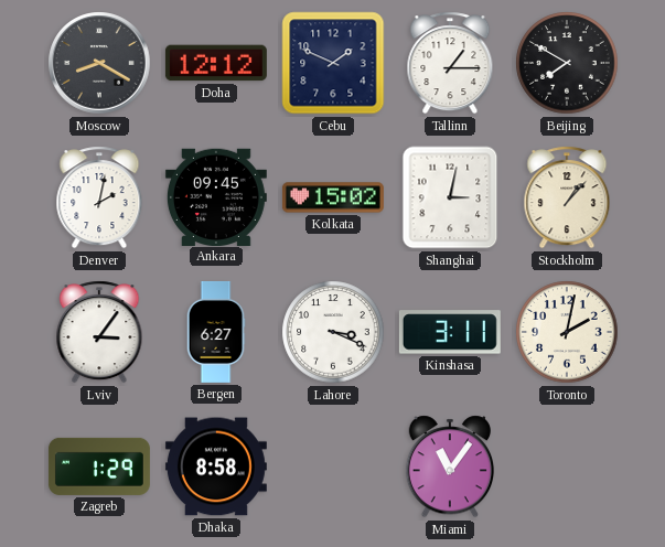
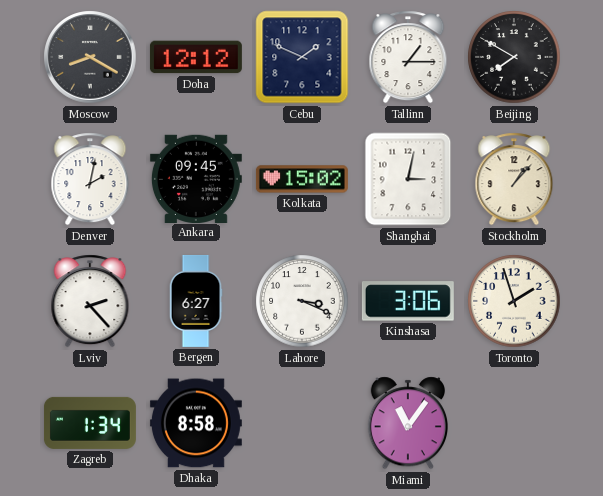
Lviv: 3:06 -> 2:23 (90, 301)
Kinshasa: 3:11 -> 3:06 (408, 301)
Toronto: 2:02 -> 1:57 (514, 301)
Zagreb: 1:29 -> 1:34 (90, 423)
